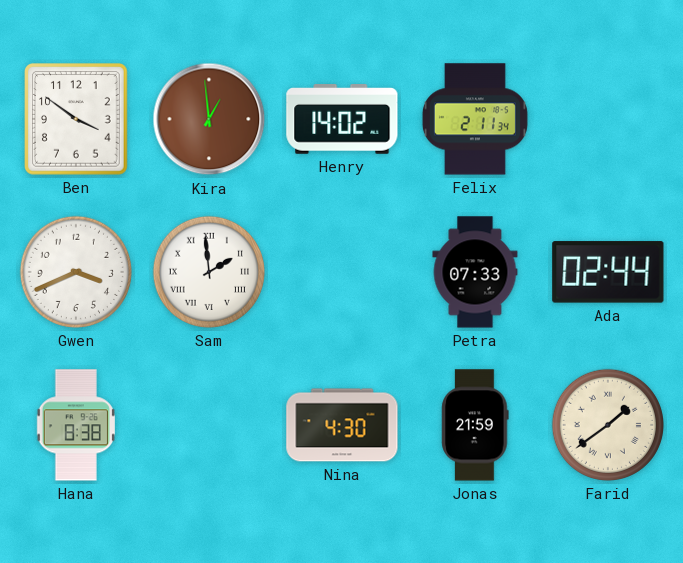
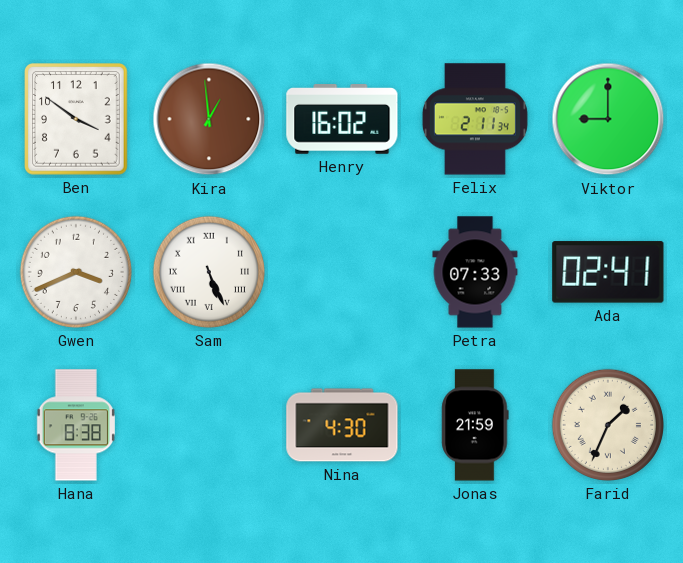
Henry: 14:02 -> 16:02 (342, 119)
Viktor: none -> 9:00 (608, 119)
Sam: 1:59 -> 5:26 (209, 272)
Ada: 02:44 -> 02:41 (608, 272)
Farid: 1:39 -> 1:34 (608, 425)
